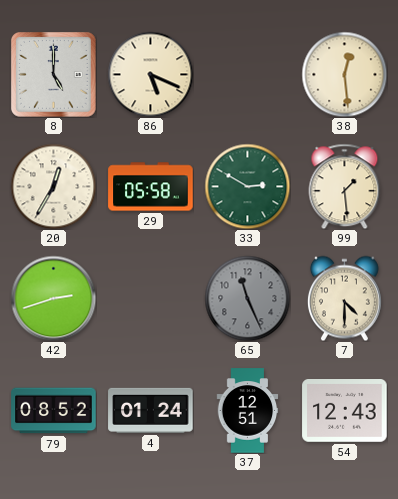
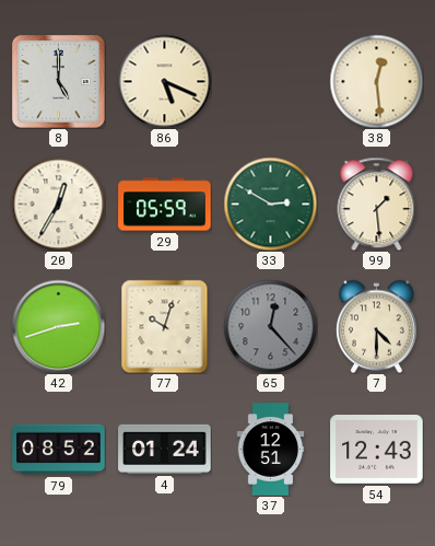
29: 05:58 -> 05:59 (165, 205)
77: none -> 10:03 (165, 326)
65: 11:26 -> 12:23 (270, 326)
